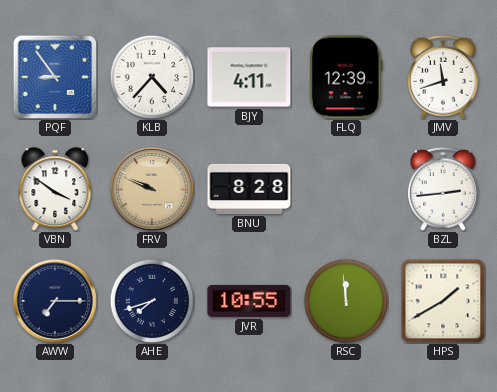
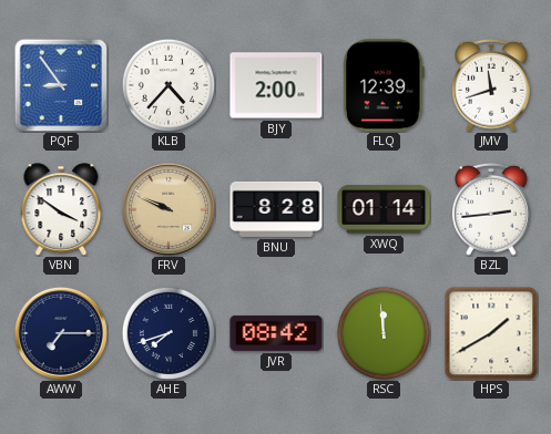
BJY: 4:11 -> 2:00 (276, 85)
XWQ: none -> 01:14 (384, 209)
JVR: 10:55 -> 08:42 (276, 333)
